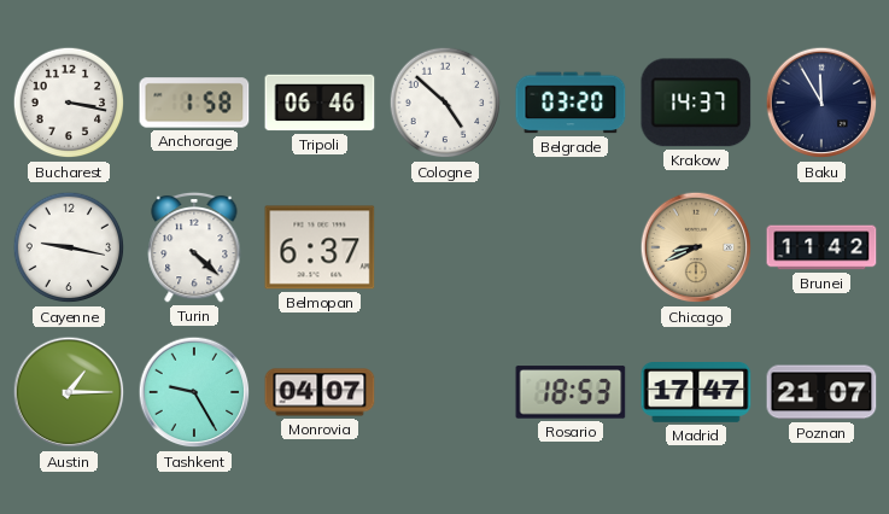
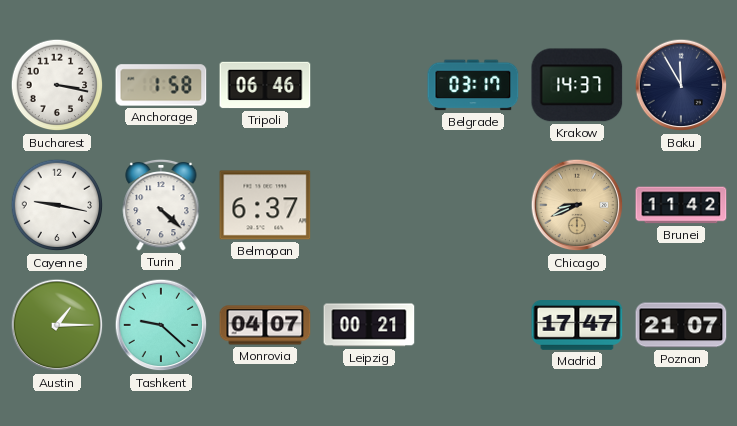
Cologne: 4:52 -> none (445, 103)
Belgrade: 03:20 -> 03:17 (473, 85)
Tashkent: 9:25 -> 9:22 (161, 325)
Leipzig: none -> 00:21 (369, 325)
Rosario: 18:53 -> none (571, 392)
